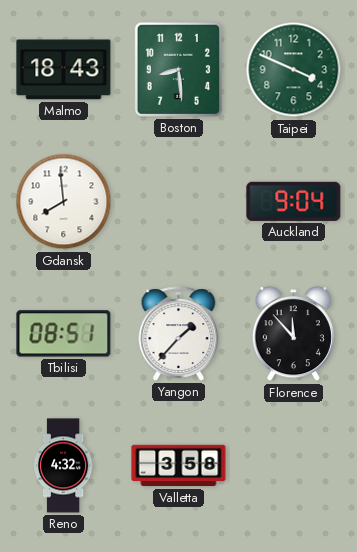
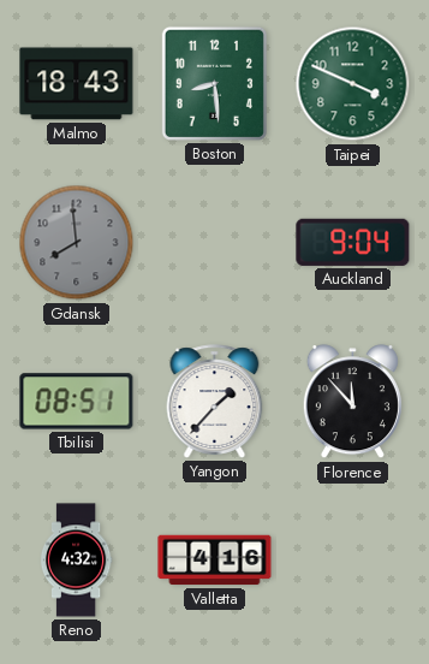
Gdansk dial: white -> grey (77, 243)
Valletta: 3:58 -> 4:16 (215, 561)
